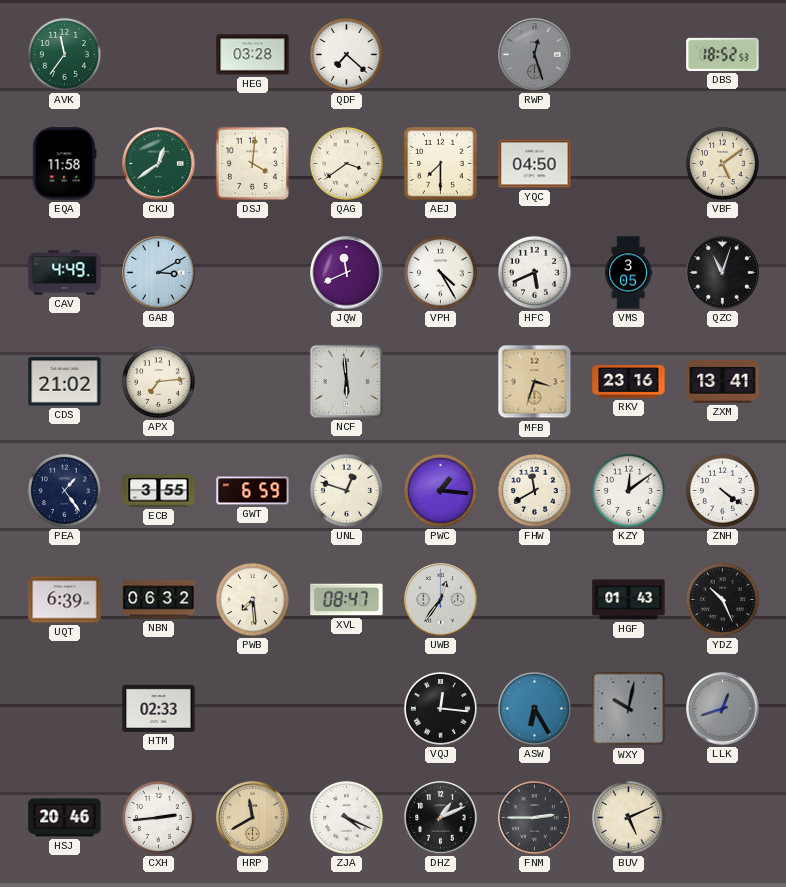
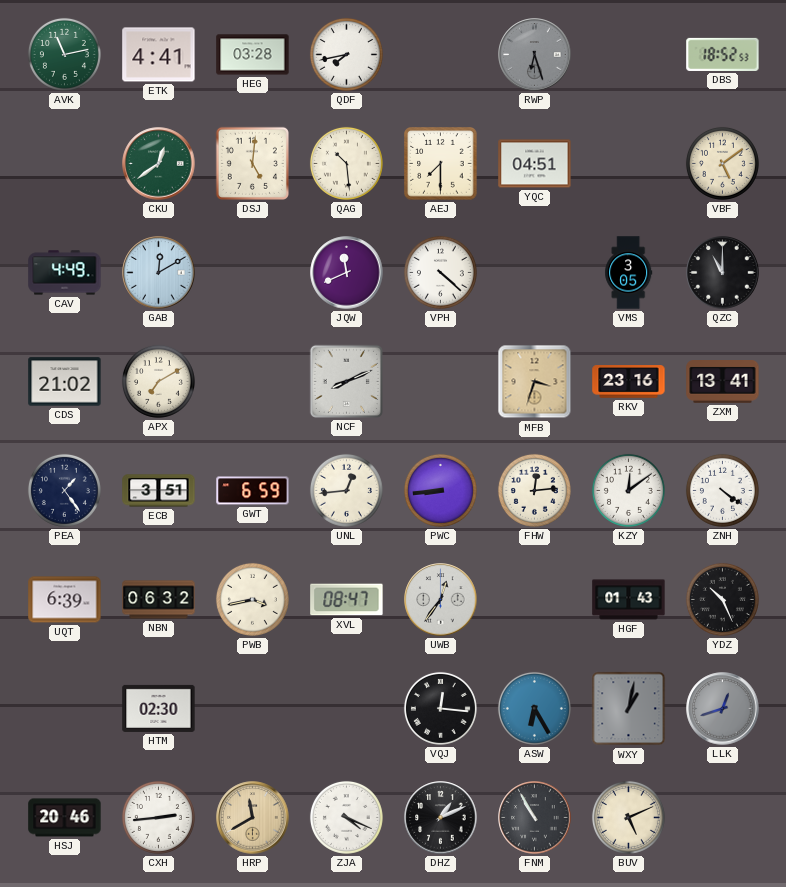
AVK: 11:36 -> 11:13 (64, 54)
ETK: none -> 4:41 (159, 55)
QDF: 7:22 -> 7:43 (346, 54)
RWP: 12:27 -> 6:27 (535, 55)
EQA: 11:58 -> none (64, 164)
DSJ: 4:01 -> 5:01 (252, 163)
QAG: 3:39 -> 10:29 (346, 163)
YQC: 04:50 -> 04:51 (535, 164)
GAB: 3:10 -> 12:10 (159, 273)
VPH: 4:25 -> 4:22 (440, 272)
HFC: 5:41 -> none (534, 272)
QZC: 11:03 -> 11:00 (723, 273)
APX: 7:14 -> 7:10 (158, 381)
NCF: 5:59 -> 8:11 (346, 381)
ECB: 3:55 -> 3:51 (159, 491)
UNL: 12:48 -> 12:44 (346, 490)
PWC: 1:16 -> 8:44 (440, 490)
FHW: 11:40 -> 12:14 (534, 490)
PWB: 7:29 -> 3:43 (252, 599)
HTM: 02:33 -> 02:30 (159, 708)
WXY: 10:02 -> 1:02 (629, 709)
FNM: 2:45 -> 10:55 (535, 818)
